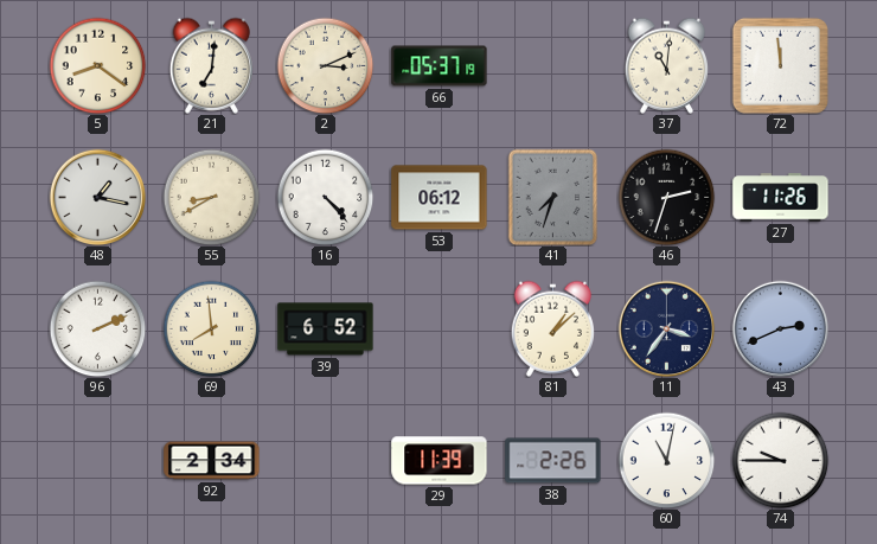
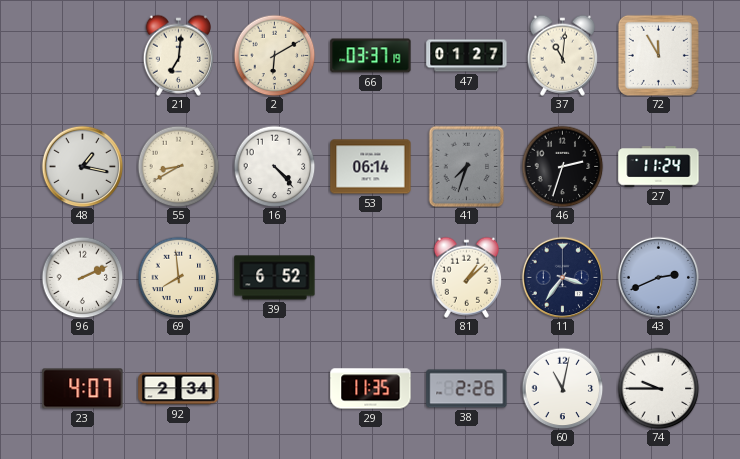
5: 8:21 -> none (97, 65)
2: 3:11 -> 6:10 (274, 55)
66: 05:37 -> 03:37 (371, 56)
47: none -> 01:27 (467, 56)
72: 11:59 -> 11:55 (658, 55)
53: 06:12 -> 06:14 (371, 167)
27: 11:26 -> 11:24 (659, 167)
23: none -> 4:07 (83, 389)
29: 11:39 -> 11:35 (371, 389)
